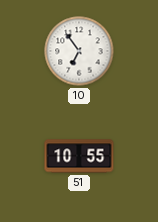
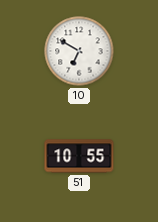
10: 6:54 -> 6:50 (79, 51)
